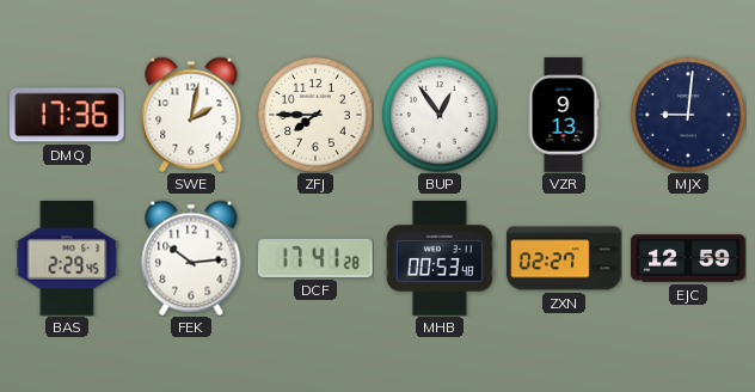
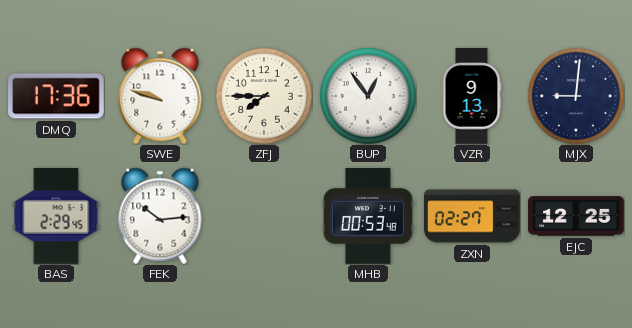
SWE: 2:02 -> 9:48 (160, 96)
DCF: 17:41 -> none (315, 258)
EJC: 12:59 -> 12:25 (576, 216)
